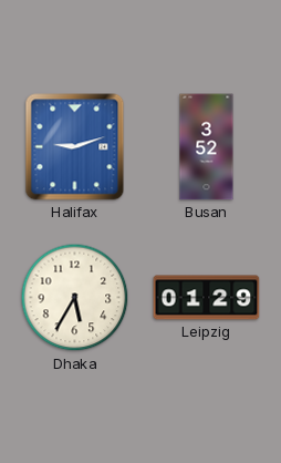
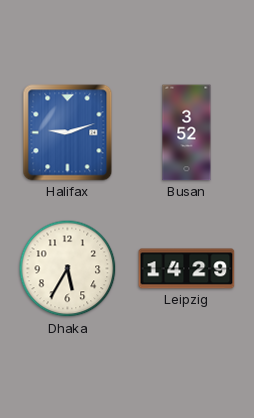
Leipzig: 01:29 -> 14:29 (187, 269)
